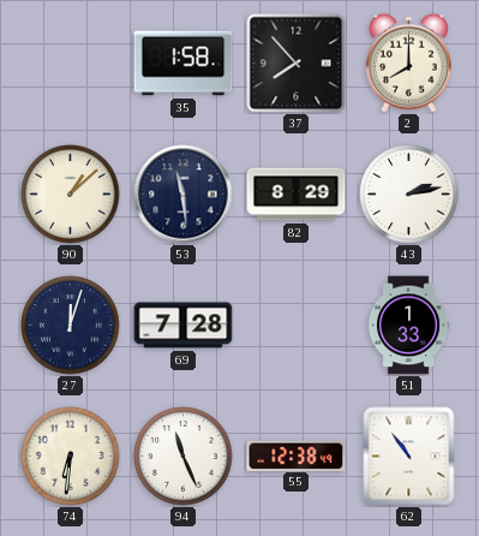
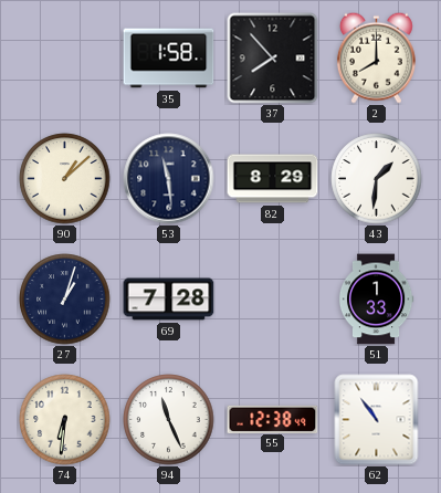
43: 2:13 -> 1:31 (377, 179)
27: 12:03 -> 1:03 (65, 300)
